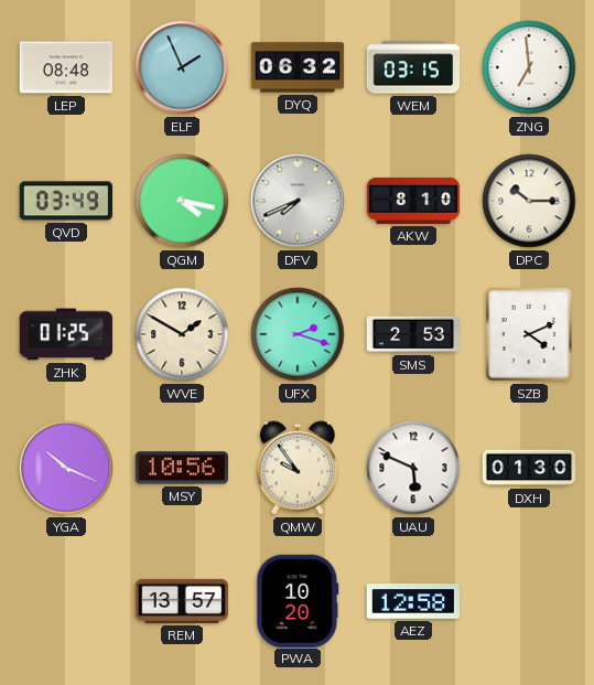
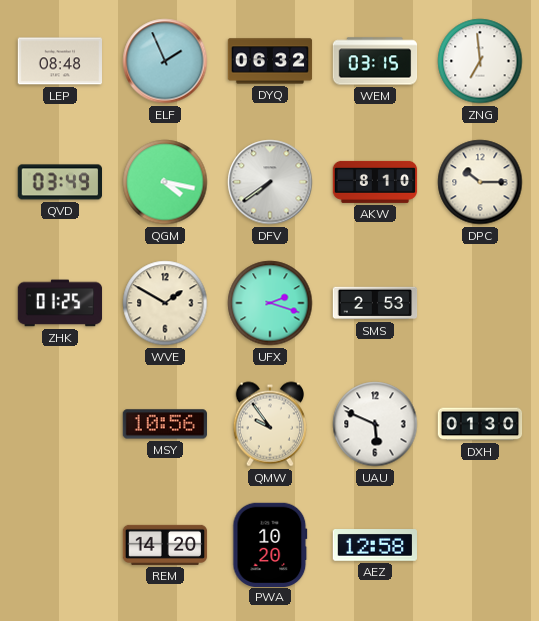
DFV: 7:41 -> 7:39 (270, 182)
SZB: 4:11 -> none (529, 334)
YGA: 10:19 -> none (66, 468)
REM: 13:57 -> 14:20 (165, 545)
